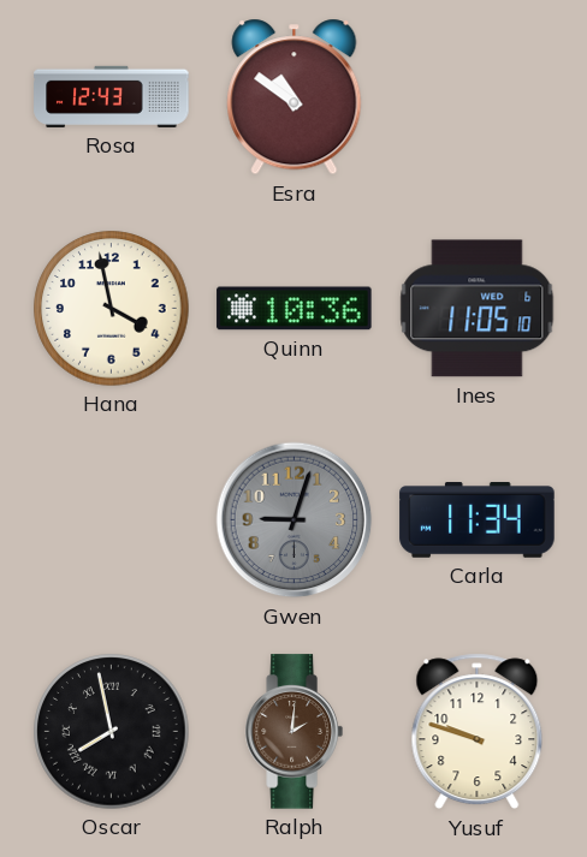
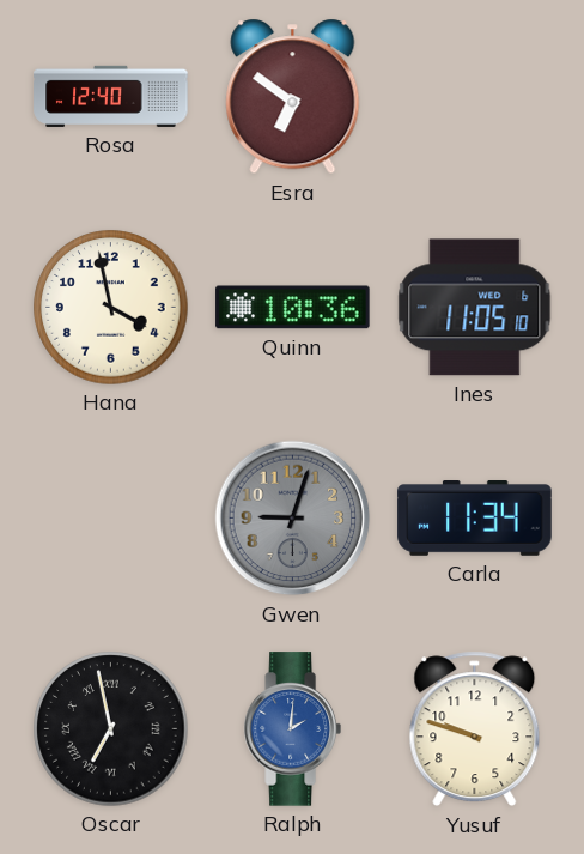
Rosa: 12:43 -> 12:40 (111, 96)
Esra: 10:51 -> 6:51 (293, 97)
Oscar: 7:58 -> 6:58 (111, 729)
Ralph dial: brown -> blue (292, 729)
